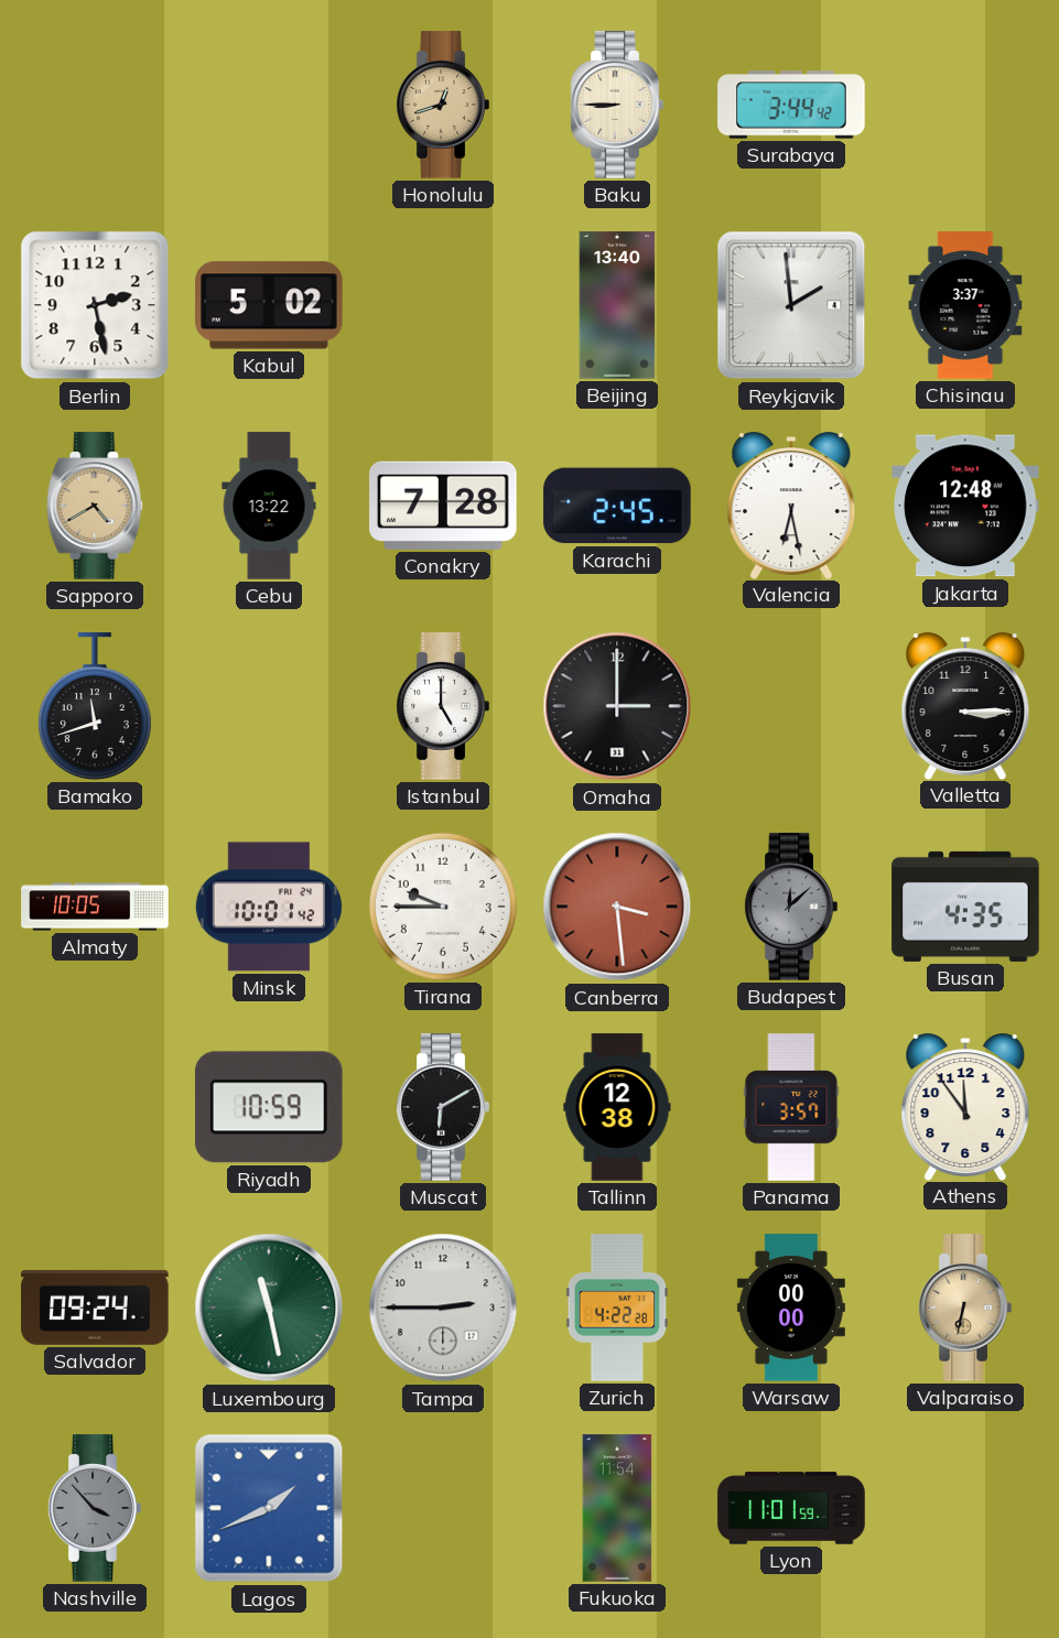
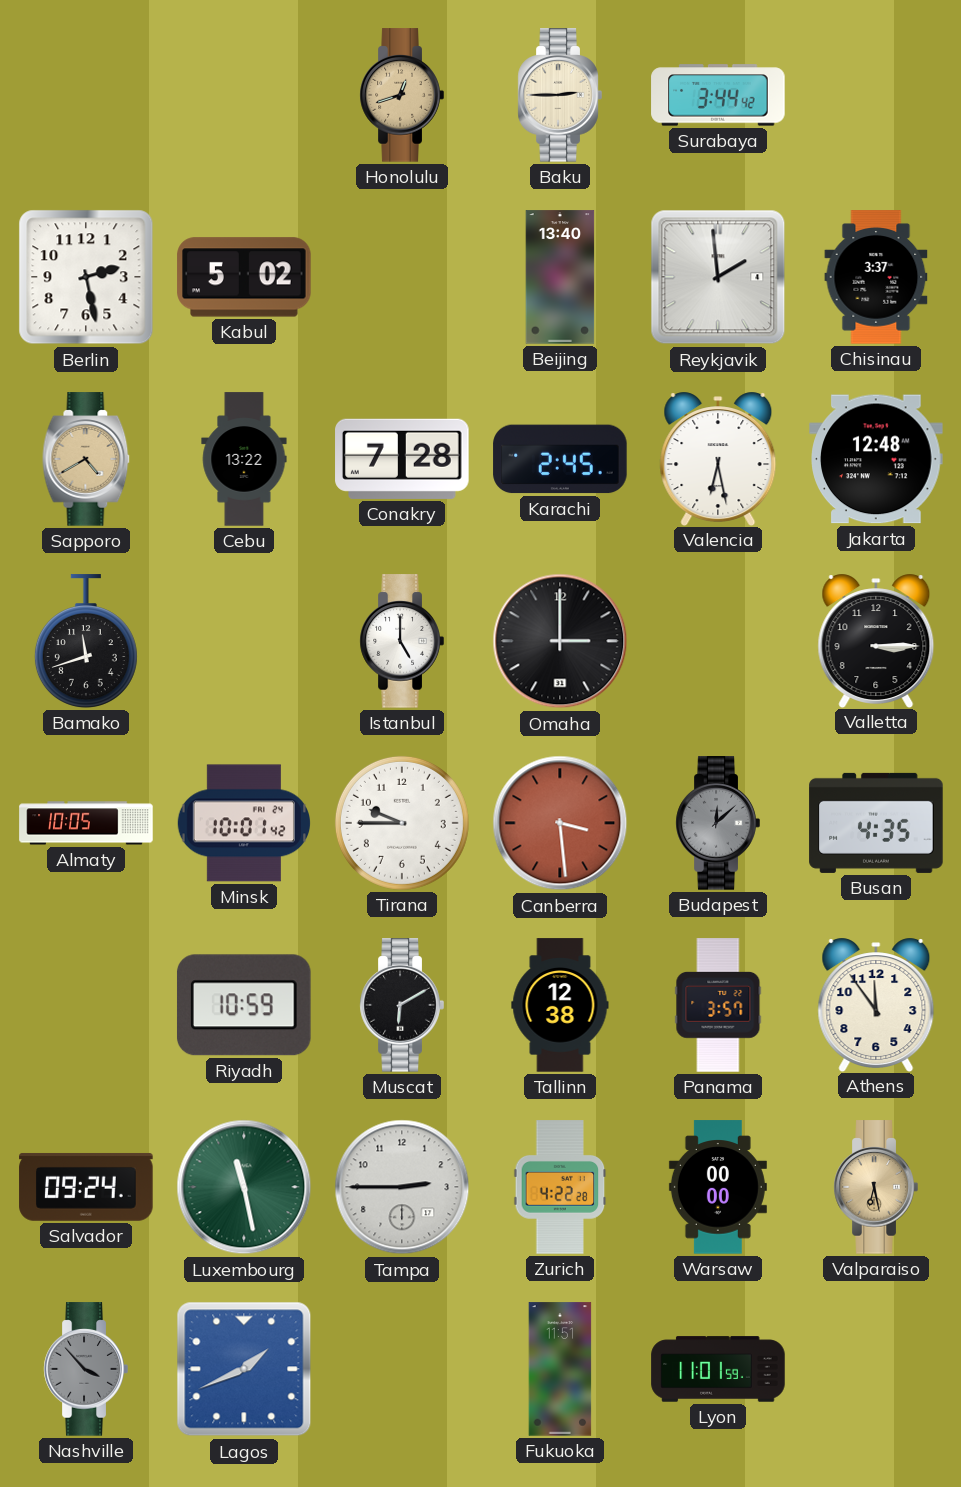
Baku: 8:45 -> 2:45 (560, 95)
Valparaiso: 6:32 -> 6:28 (876, 1187)
Fukuoka: 11:54 -> 11:51 (560, 1369)
